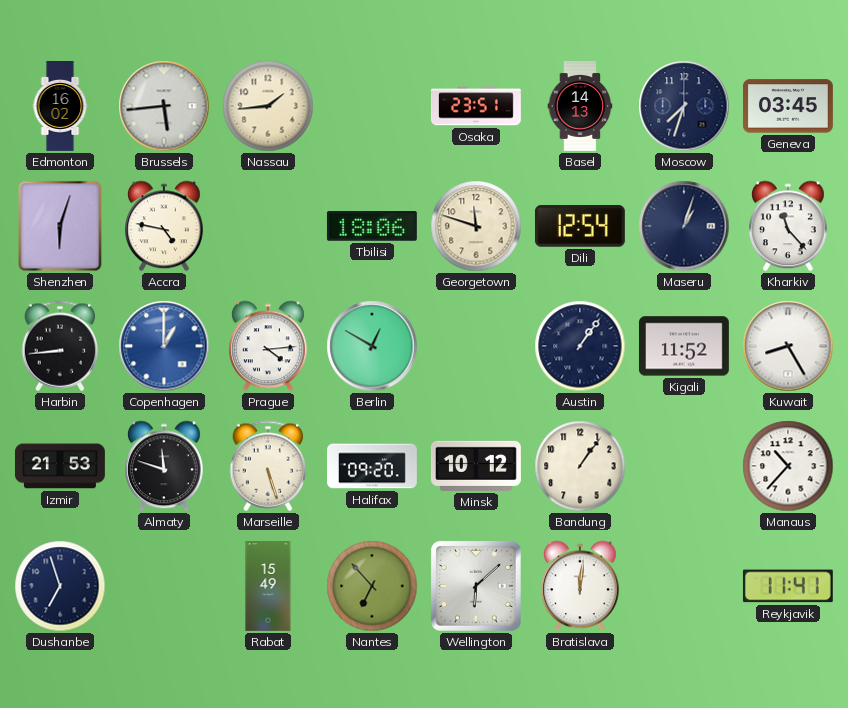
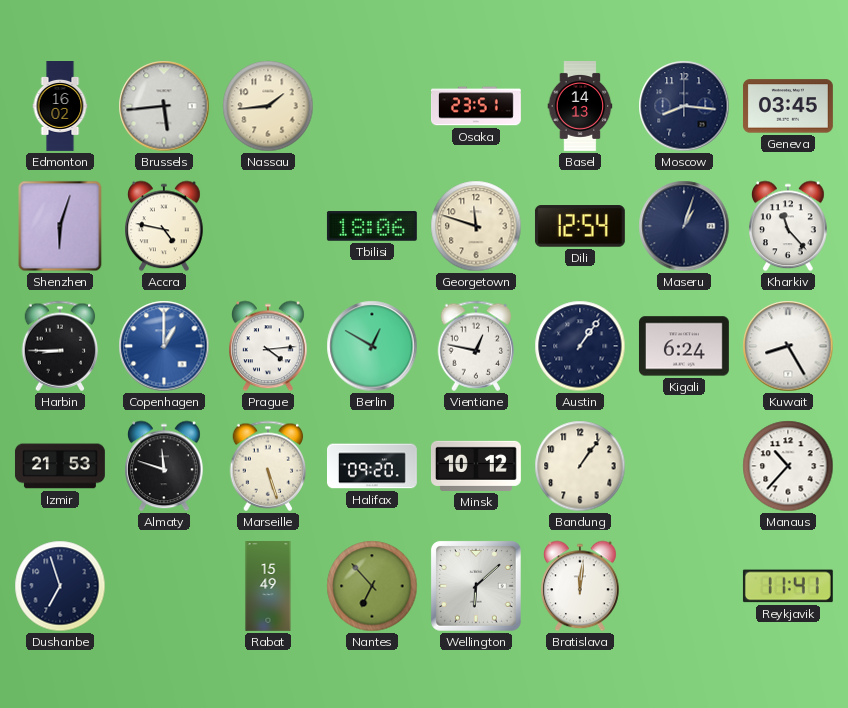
Moscow: 7:33 -> 8:16 (684, 106)
Harbin: 8:44 -> 8:45 (60, 346)
Vientiane: none -> 12:47 (476, 346)
Kigali: 11:52 -> 6:24 (684, 346)
